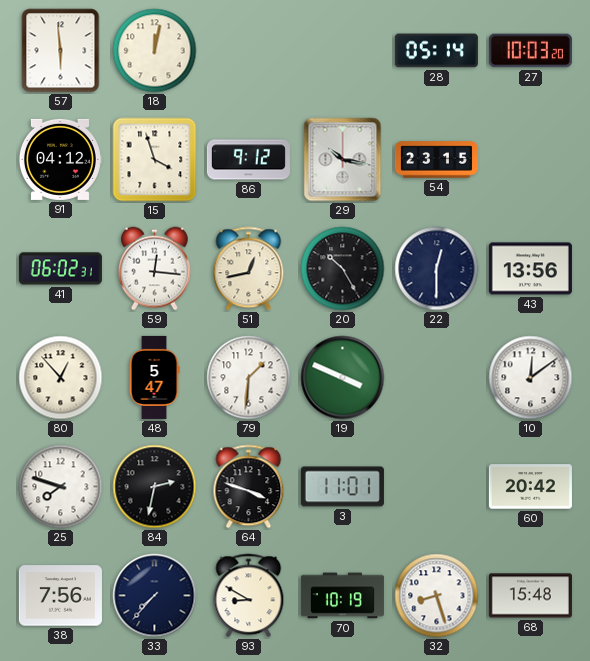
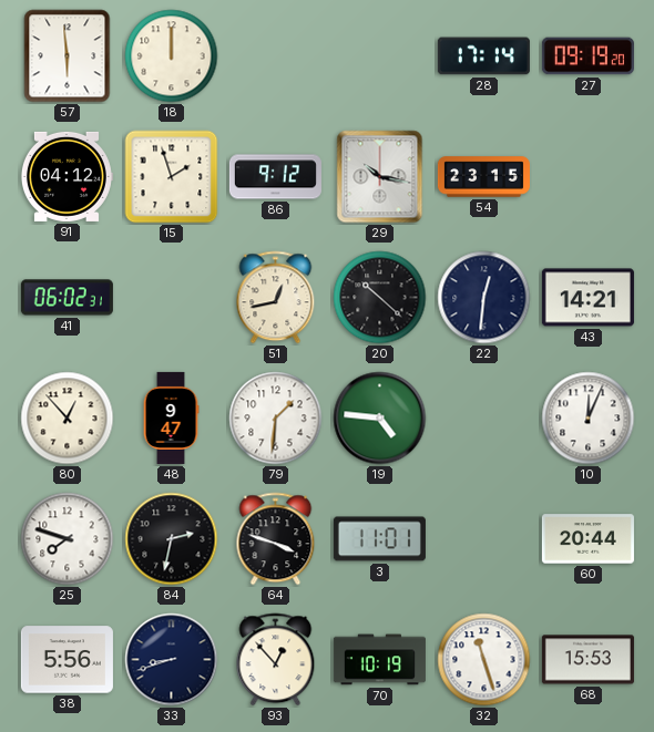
18: 12:02 -> 12:00 (172, 56)
28: 05:14 -> 17:14 (483, 56)
27: 10:03 -> 09:19 (587, 56)
15: 3:57 -> 1:57 (172, 177)
59: 12:16 -> none (154, 269)
20: 10:25 -> 10:22 (380, 298)
22: 12:30 -> 12:31 (484, 298)
43: 13:56 -> 14:21 (587, 298)
48: 5:47 -> 9:47 (171, 417)
19: 3:49 -> 4:46 (380, 419)
10: 12:09 -> 12:04 (589, 419)
60: 20:42 -> 20:44 (587, 539)
38: 7:56 -> 5:56 (67, 660)
33: 7:37 -> 8:42 (172, 660)
93: 8:50 -> 12:53 (276, 660)
32: 8:27 -> 11:27 (484, 660)
68: 15:48 -> 15:53 (587, 660)
